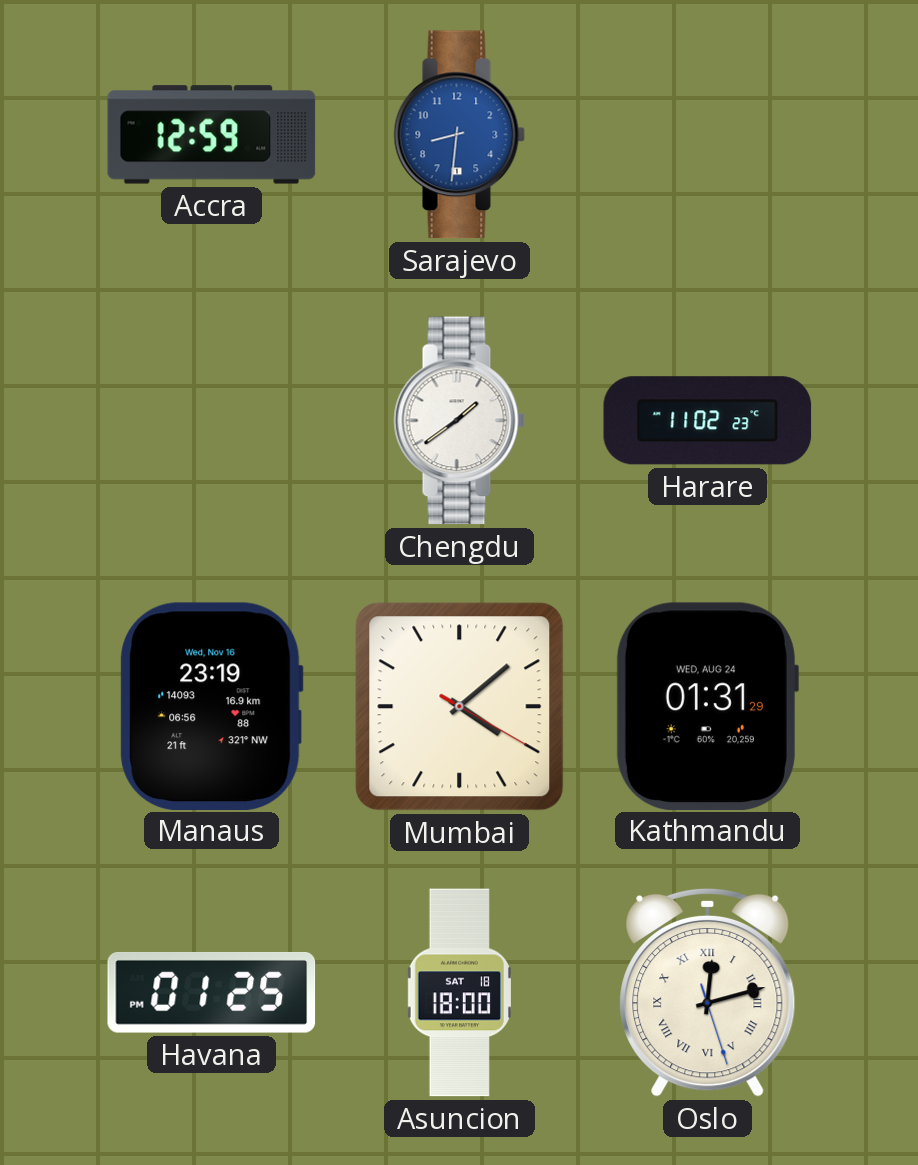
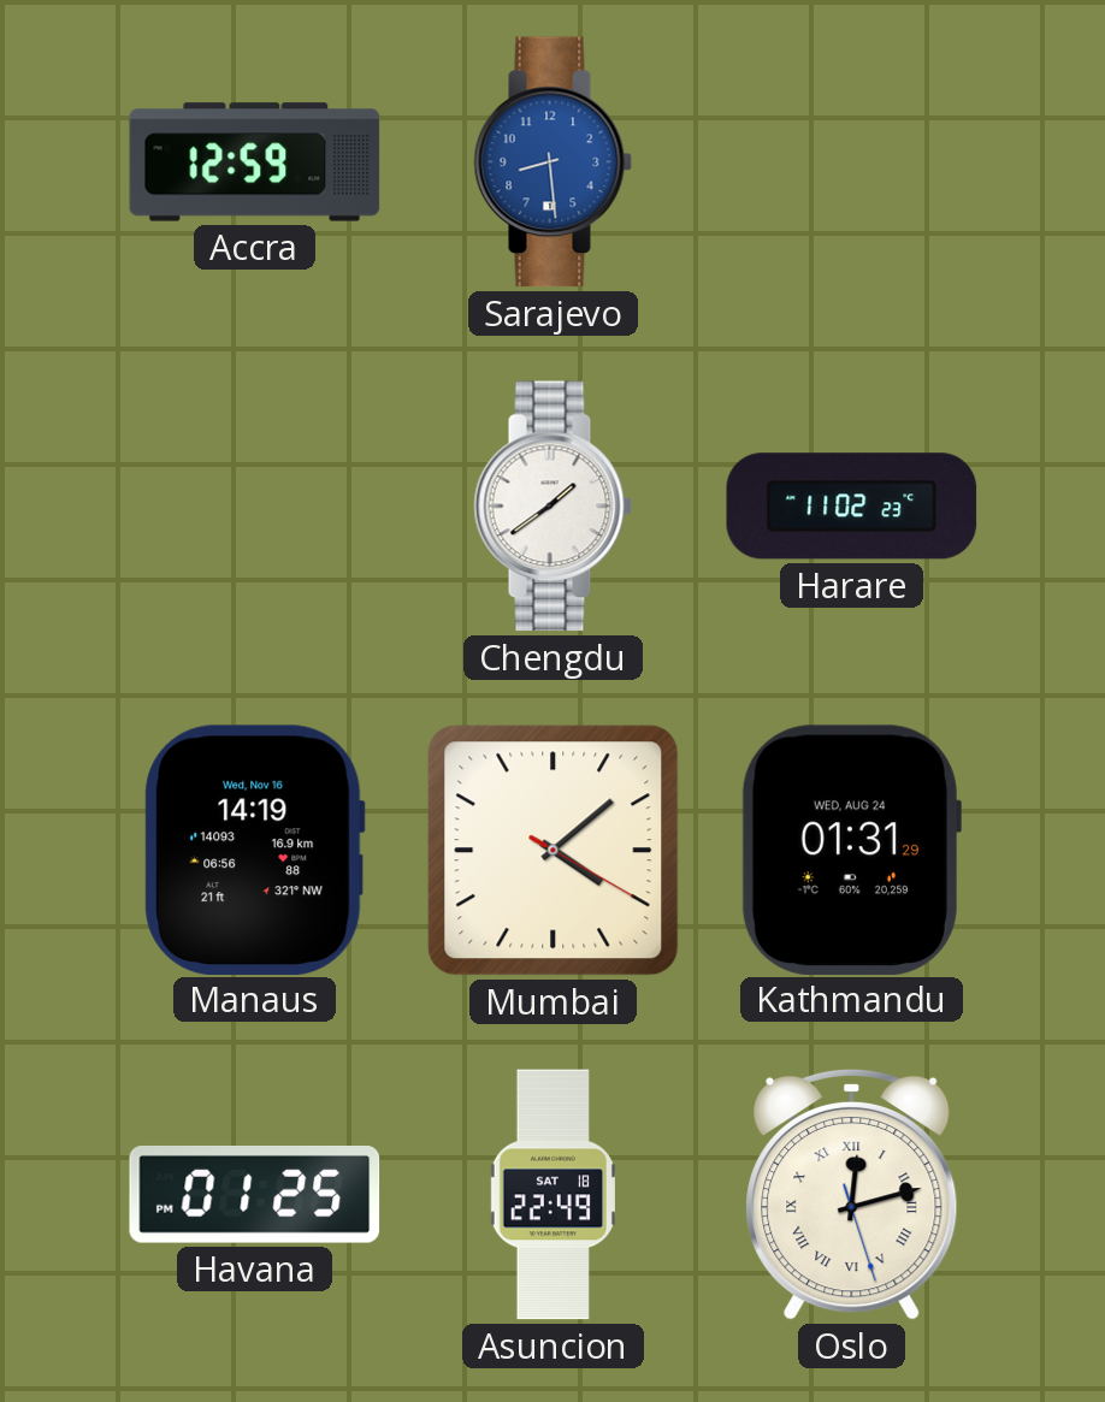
Sarajevo: 8:31 -> 8:29 (554, 162)
Manaus: 23:19 -> 14:19 (254, 850)
Asuncion: 18:00 -> 22:49 (552, 1195)
